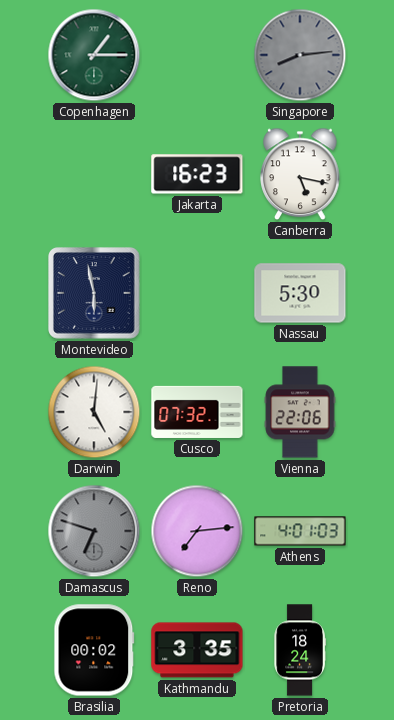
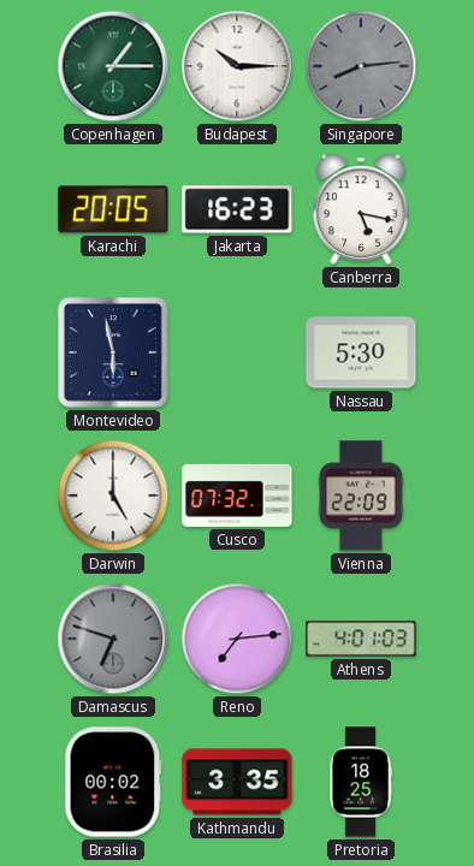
Budapest: none -> 10:15 (237, 66)
Karachi: none -> 20:05 (113, 209)
Darwin: 5:01 -> 5:00 (113, 496)
Vienna: 22:06 -> 22:09 (361, 496)
Pretoria: 18:24 -> 18:25 (361, 782)
